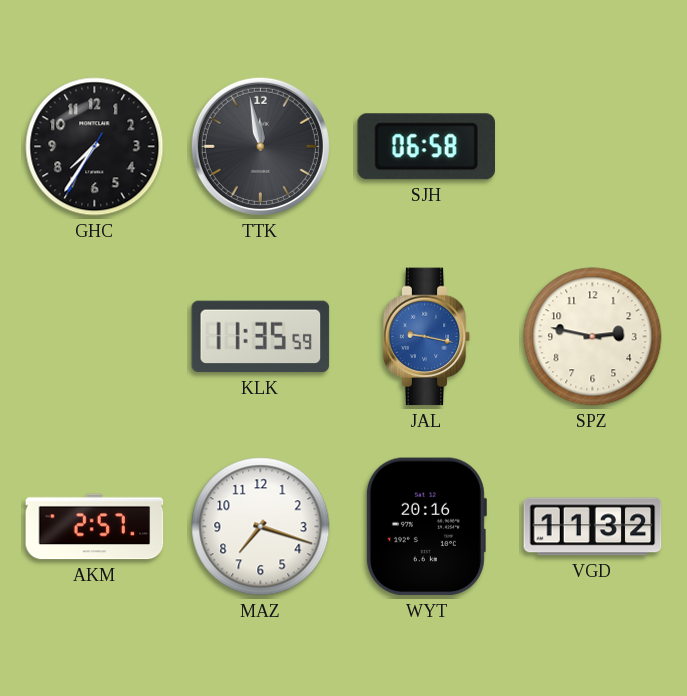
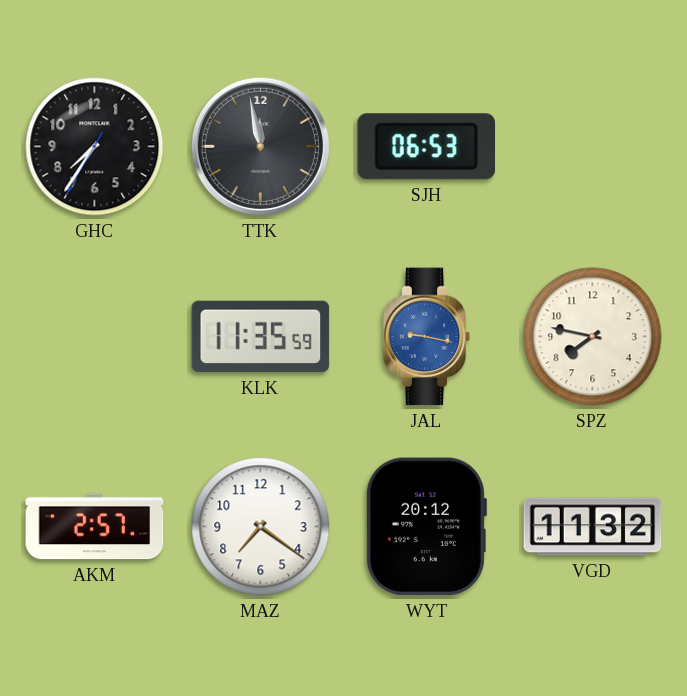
SJH: 06:58 -> 06:53 (426, 147)
SPZ: 2:47 -> 7:47 (593, 337)
MAZ: 7:18 -> 7:21 (261, 527)
WYT: 20:16 -> 20:12 (426, 527)
